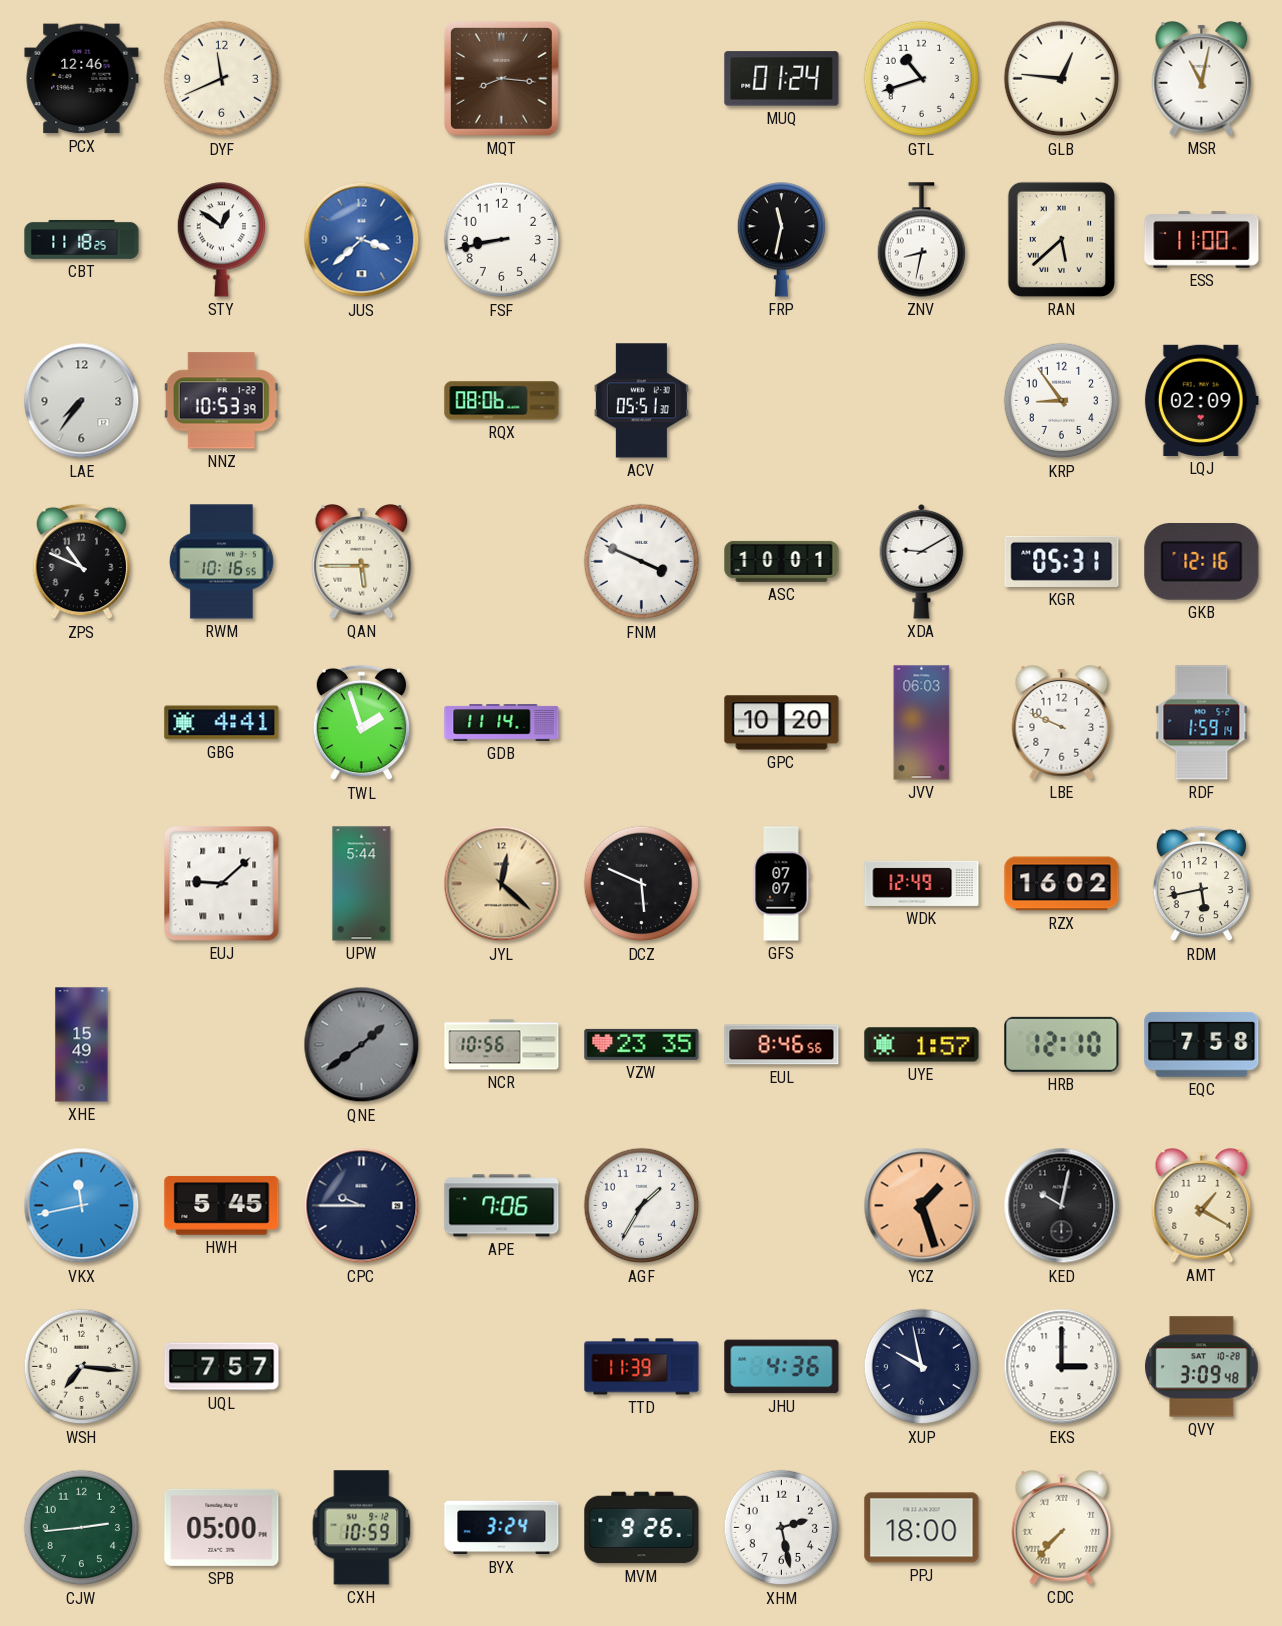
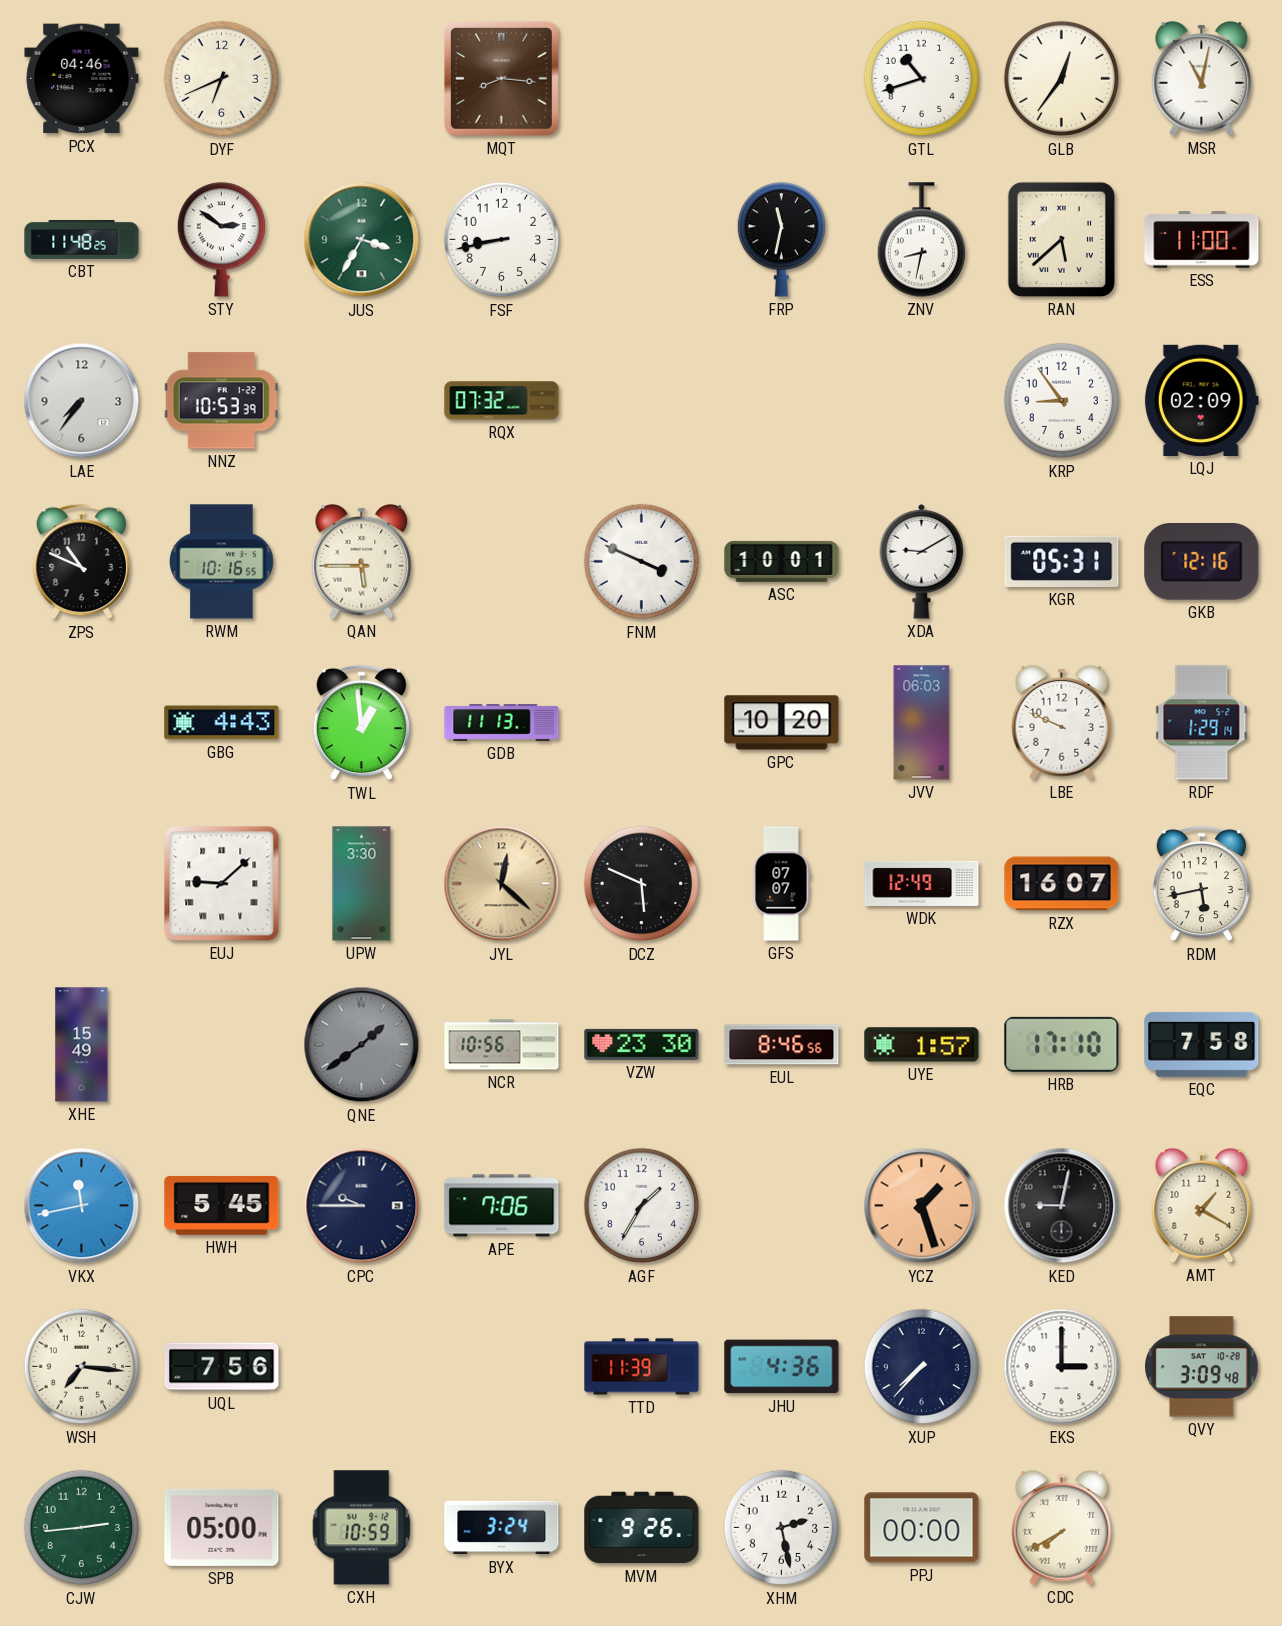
PCX: 12:46 -> 04:46 (82, 79)
DYF: 11:41 -> 6:41 (222, 79)
MUQ: 01:24 -> none (782, 79)
GLB: 12:46 -> 12:36 (1062, 79)
CBT: 11:18 -> 11:48 (82, 240)
STY: 12:51 -> 2:51 (221, 240)
JUS: 3:38 -> 3:35 (362, 240)
JUS dial: blue -> green (362, 240)
RQX: 08:06 -> 07:32 (502, 401)
ACV: 05:51 -> none (641, 401)
GBG: 4:41 -> 4:43 (222, 723)
TWL: 1:57 -> 12:59 (361, 723)
GDB: 11:14 -> 11:13 (502, 723)
RDF: 1:59 -> 1:29 (1202, 723)
UPW: 5:44 -> 3:30 (362, 884)
RZX: 16:02 -> 16:07 (1062, 884)
VZW: 23:35 -> 23:30 (642, 1044)
HRB: 12:10 -> 17:10 (1062, 1044)
KED: 10:02 -> 9:02 (1062, 1206)
UQL: 7:57 -> 7:56 (222, 1367)
XUP: 9:58 -> 7:37 (922, 1367)
PPJ: 18:00 -> 00:00 (922, 1528)
CDC: 7:37 -> 7:40 (1062, 1528)
